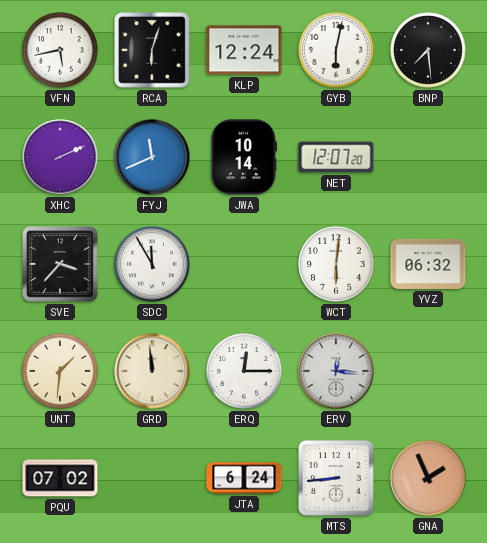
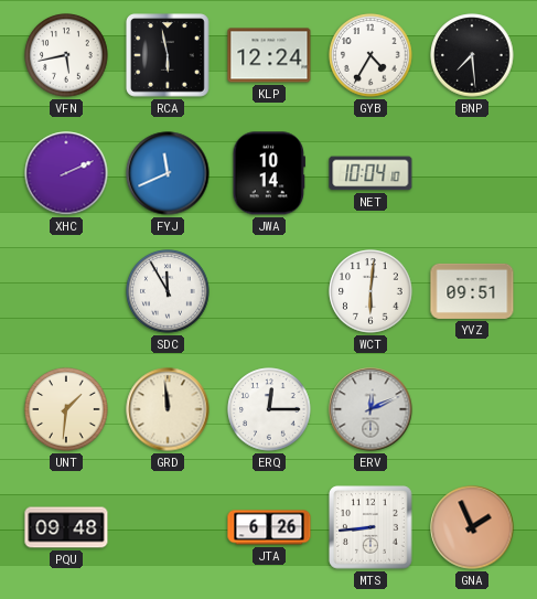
RCA: 6:03 -> 5:58 (168, 55)
GYB: 6:02 -> 4:35 (370, 55)
NET: 12:07 -> 10:04 (370, 173)
SVE: 3:37 -> none (60, 264)
YVZ: 06:32 -> 09:51 (472, 291)
ERV: 12:16 -> 12:11 (370, 409)
PQU: 07:02 -> 09:48 (66, 527)
JTA: 6:24 -> 6:26 (269, 527)
